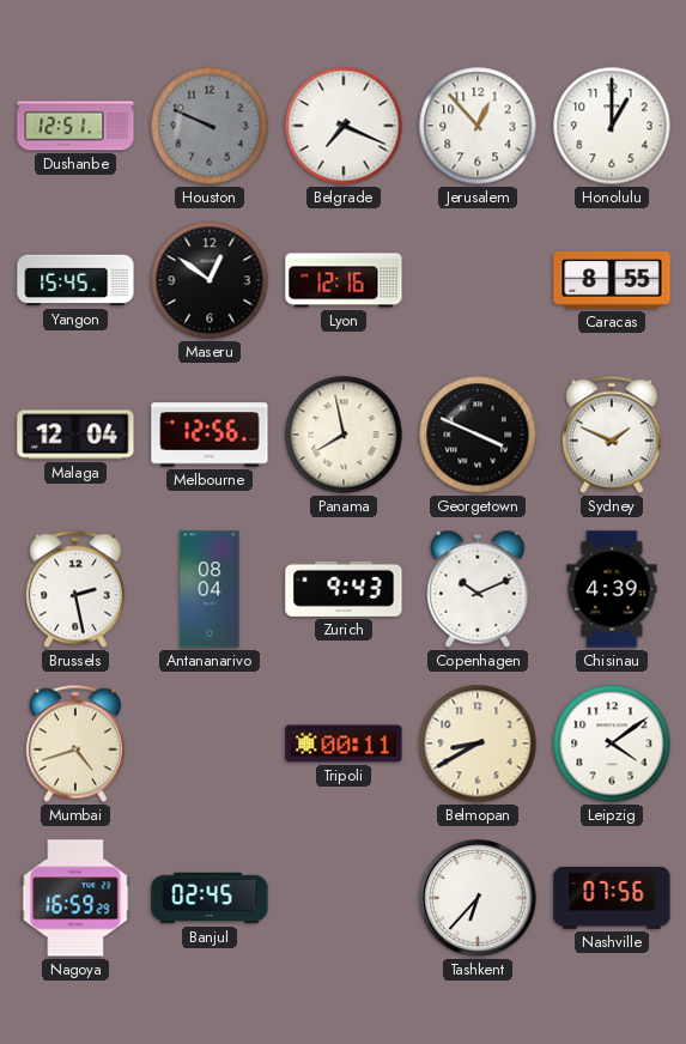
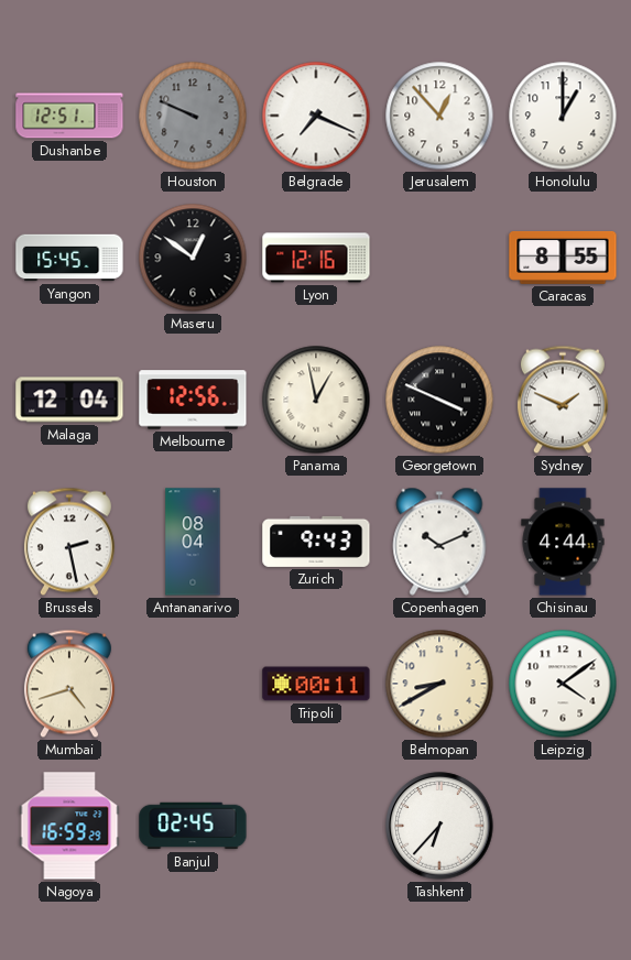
Panama: 7:58 -> 12:58 (316, 400)
Chisinau: 4:39 -> 4:44 (563, 542)
Nashville: 07:56 -> none (612, 898)
